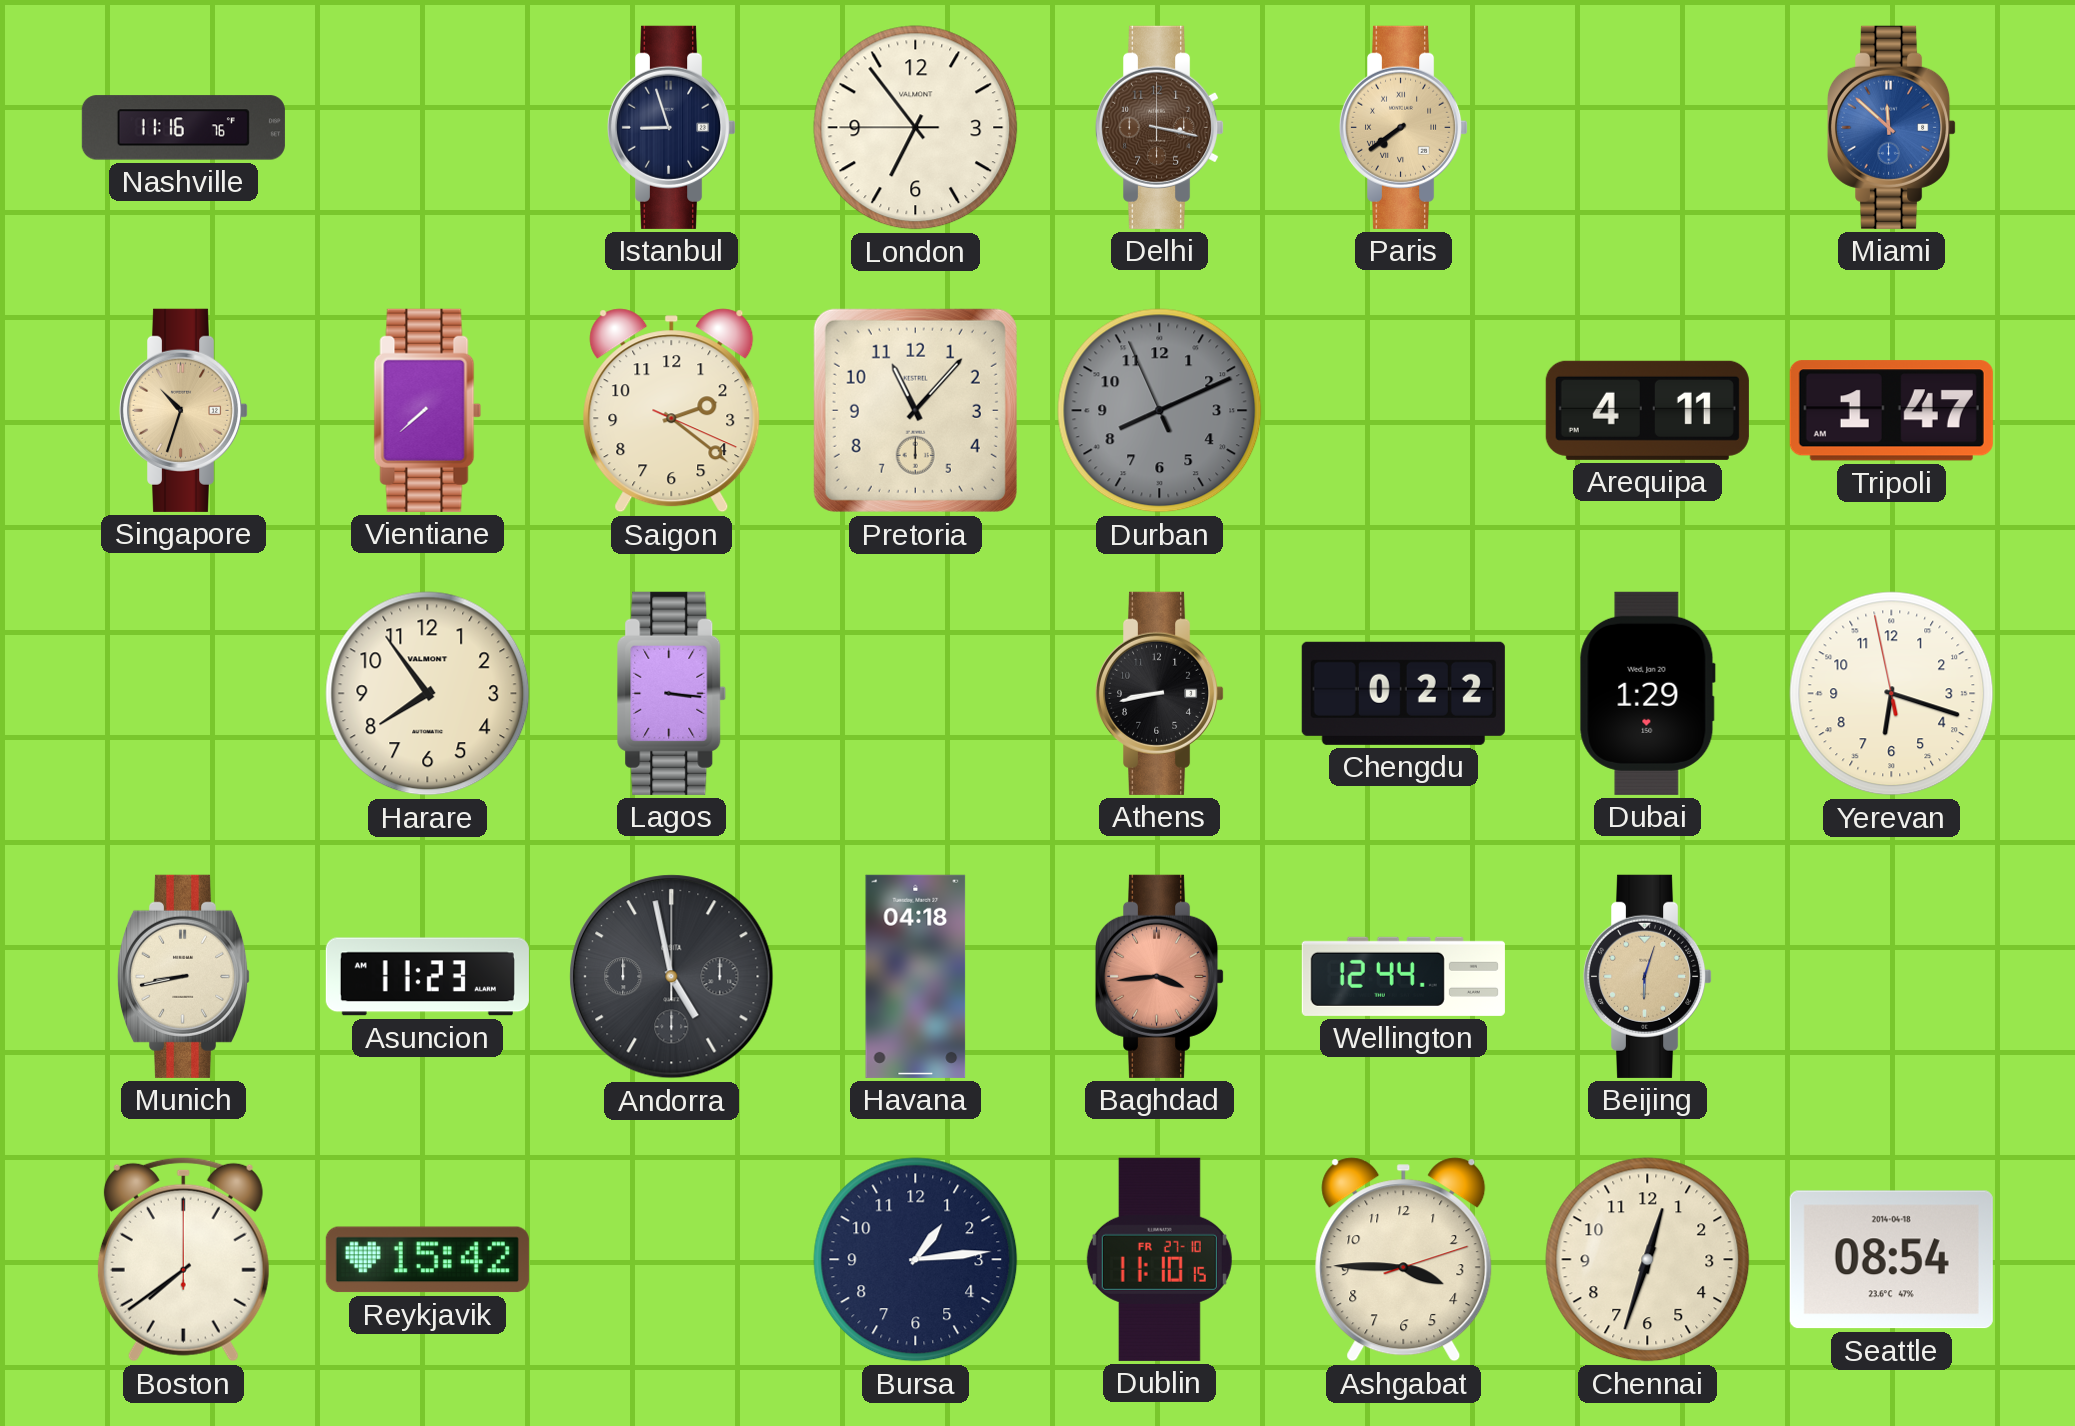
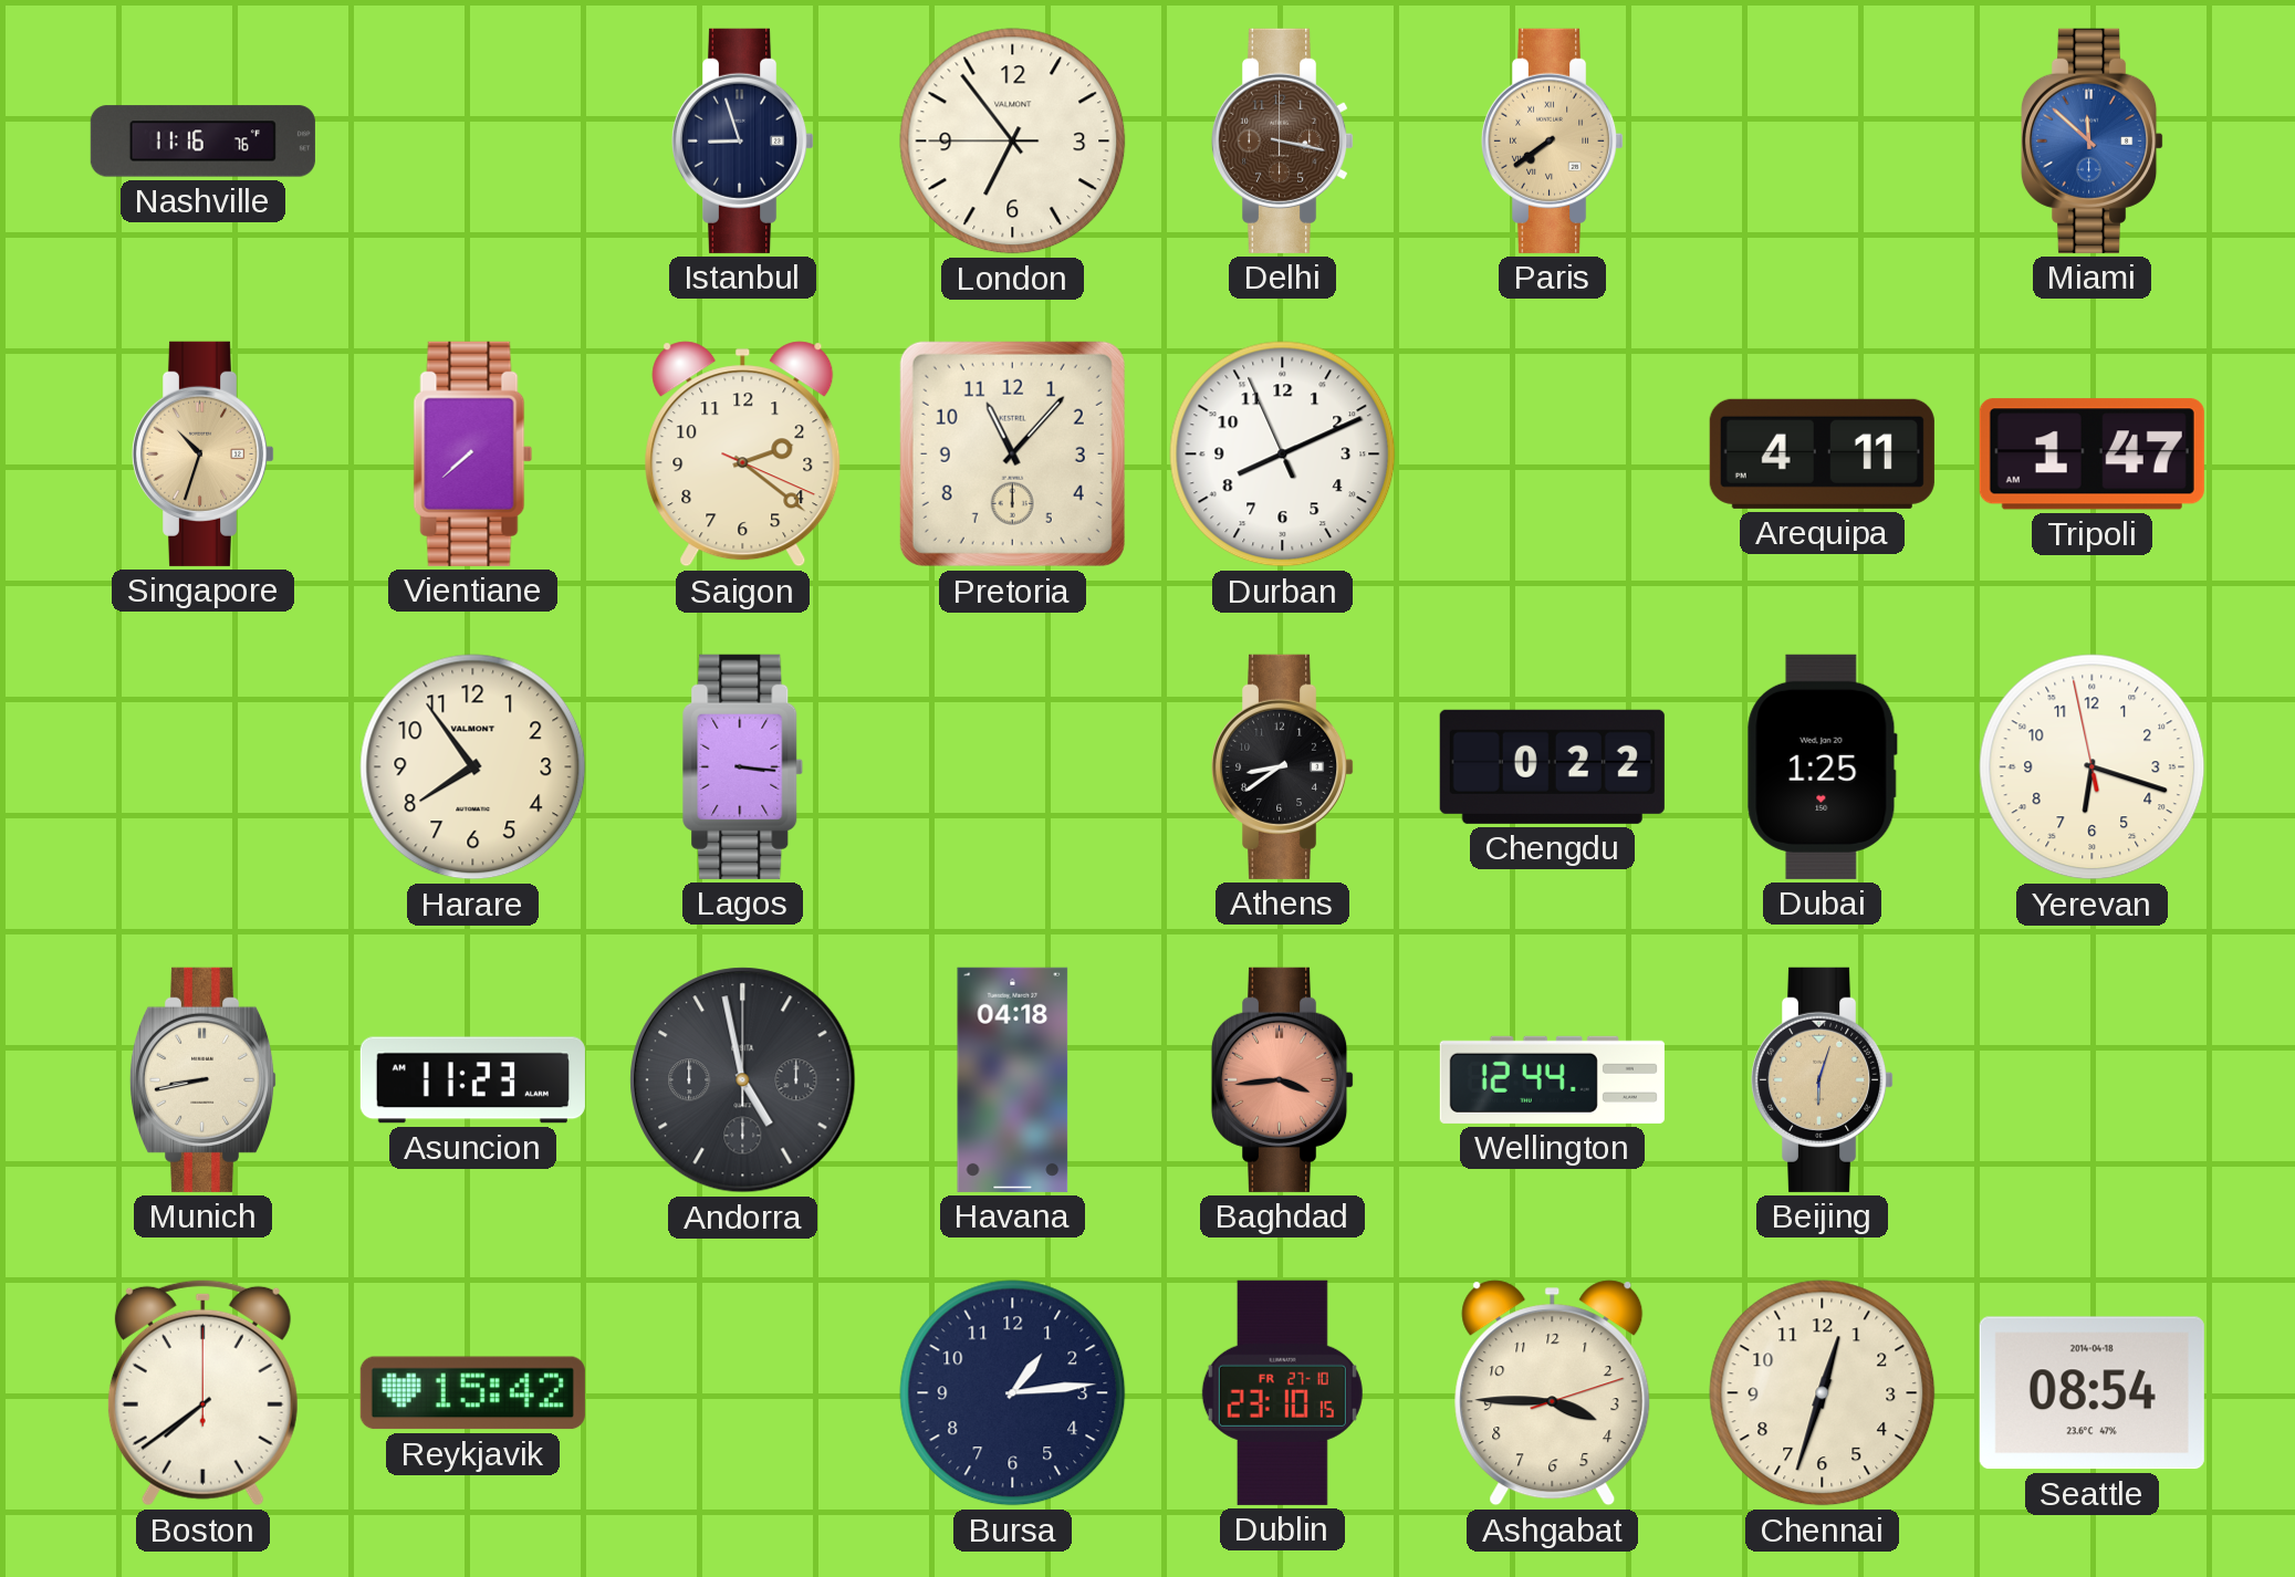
Durban dial: grey -> white (1283, 455)
Athens: 8:43 -> 8:39 (1283, 766)
Dubai: 1:29 -> 1:25 (1822, 766)
Dublin: 11:10 -> 23:10 (1282, 1392)
